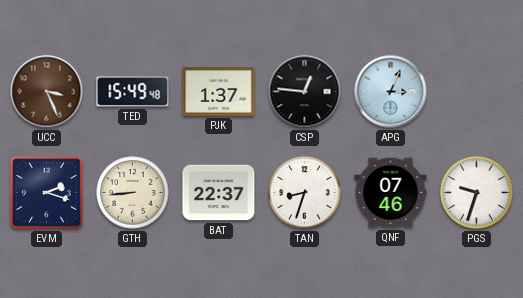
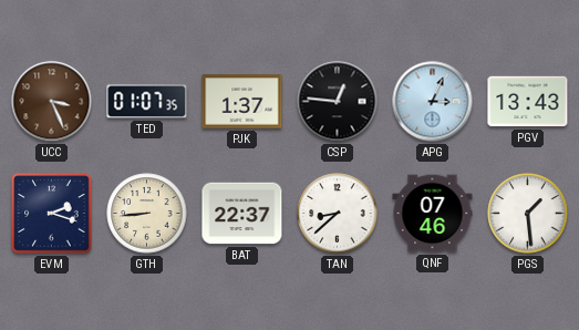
TED: 15:49 -> 01:07 (147, 102)
PGV: none -> 13:43 (528, 102)
TAN: 8:33 -> 8:38 (338, 214)
PGS: 9:33 -> 1:29 (528, 214)
